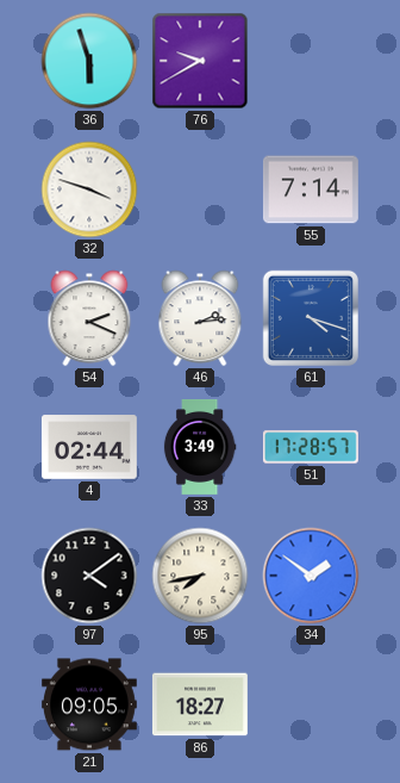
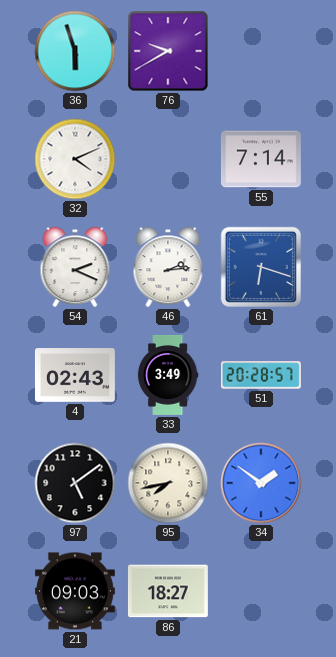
32: 3:48 -> 4:11 (75, 159)
61: 4:18 -> 6:18 (261, 267)
4: 02:44 -> 02:43 (75, 375)
51: 17:28 -> 20:28 (261, 375)
97: 4:09 -> 5:09 (75, 483)
21: 09:05 -> 09:03 (75, 591)
